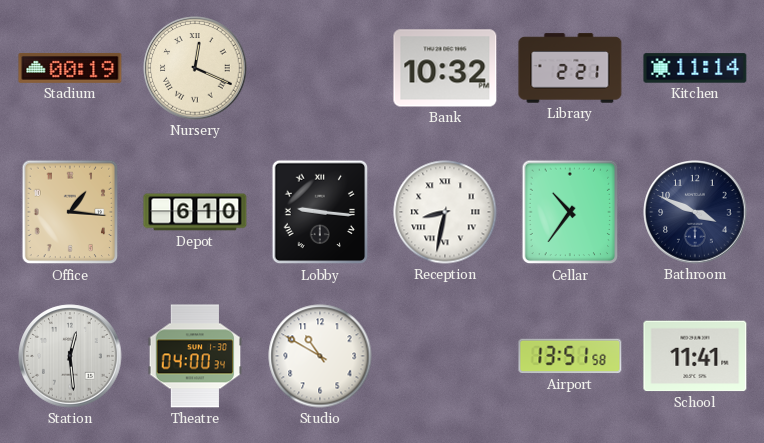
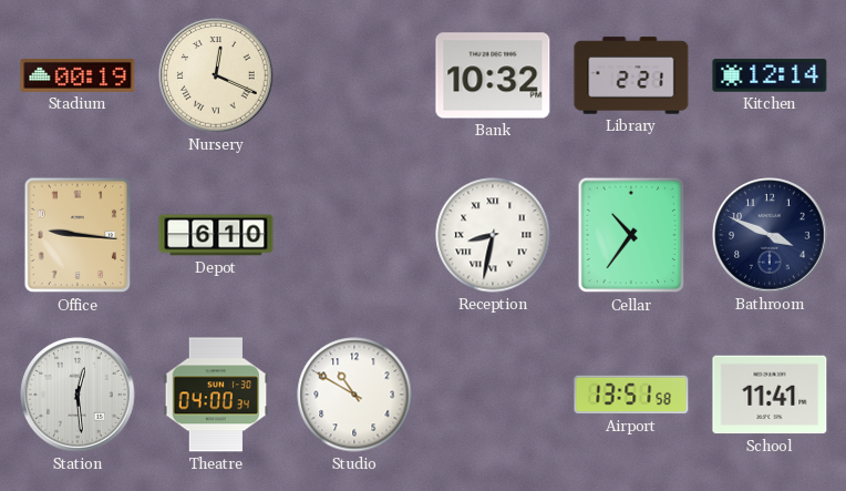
Kitchen: 11:14 -> 12:14 (770, 75)
Office: 1:16 -> 9:16 (78, 235)
Lobby: 9:16 -> none (320, 212)
